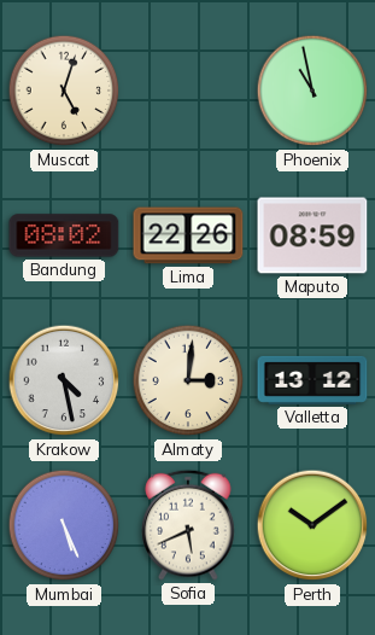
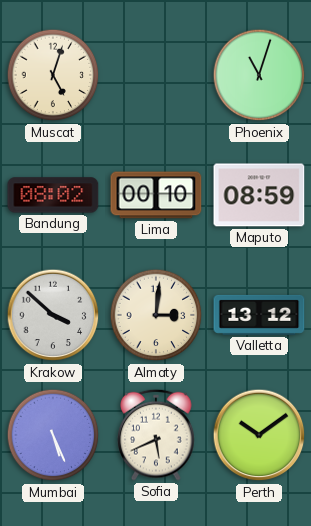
Phoenix: 10:58 -> 11:03 (259, 75)
Lima: 22:26 -> 00:10 (156, 195)
Krakow: 4:28 -> 3:52 (53, 315)
